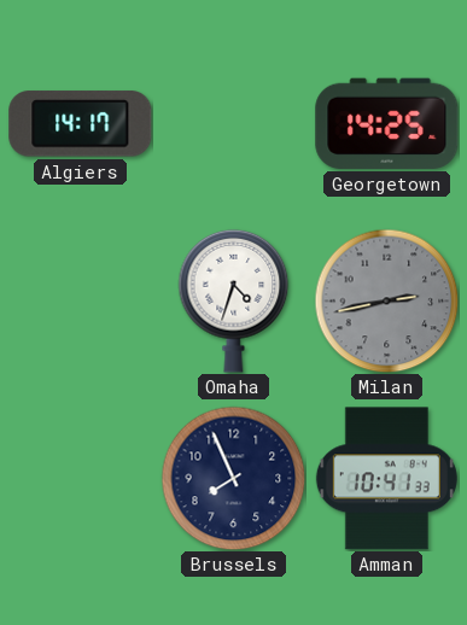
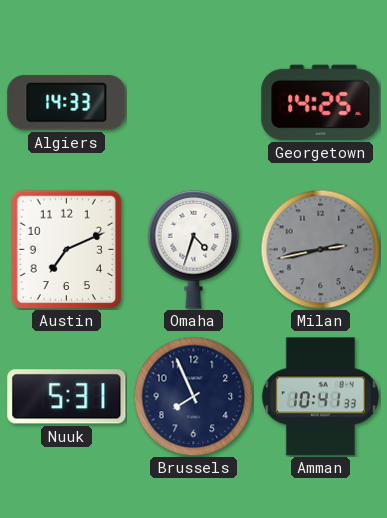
Algiers: 14:17 -> 14:33 (67, 103)
Austin: none -> 7:11 (67, 249)
Nuuk: none -> 5:31 (67, 397)
